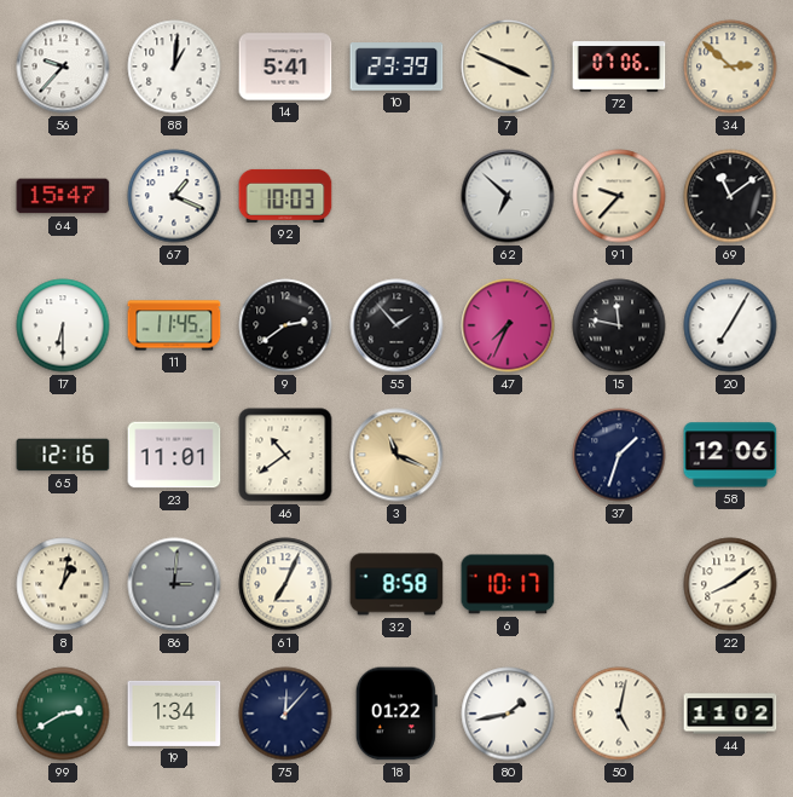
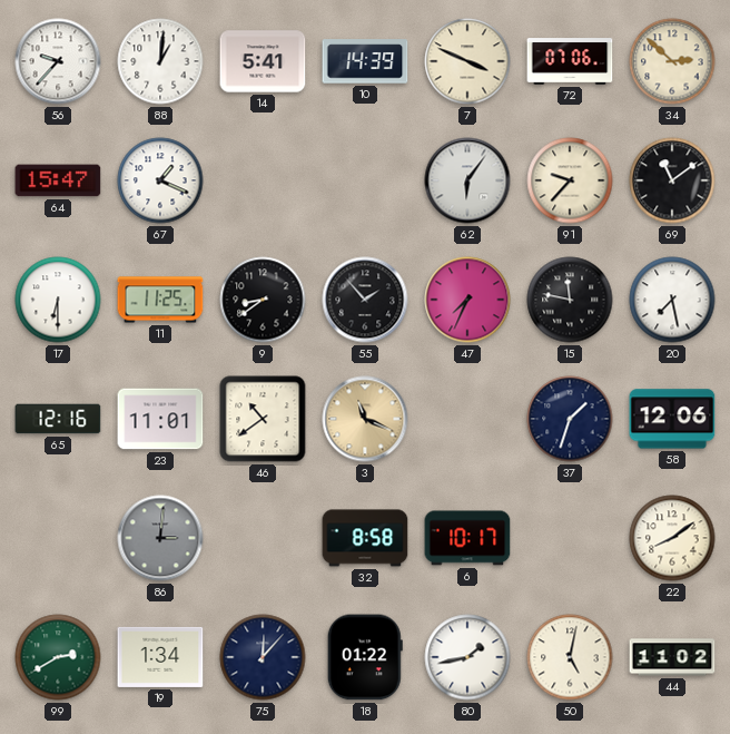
10: 23:39 -> 14:39 (365, 61)
92: 10:03 -> none (285, 196)
62: 6:52 -> 6:06 (467, 180)
11: 11:45 -> 11:25 (160, 300)
9: 2:39 -> 8:39 (263, 300)
20: 7:05 -> 7:28 (672, 300)
8: 1:02 -> none (63, 584)
61: 7:04 -> none (285, 584)
